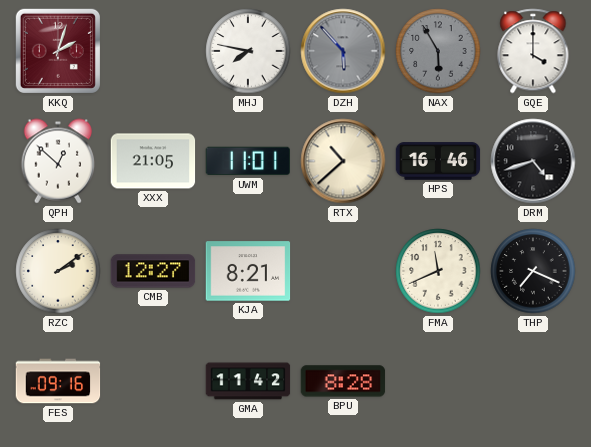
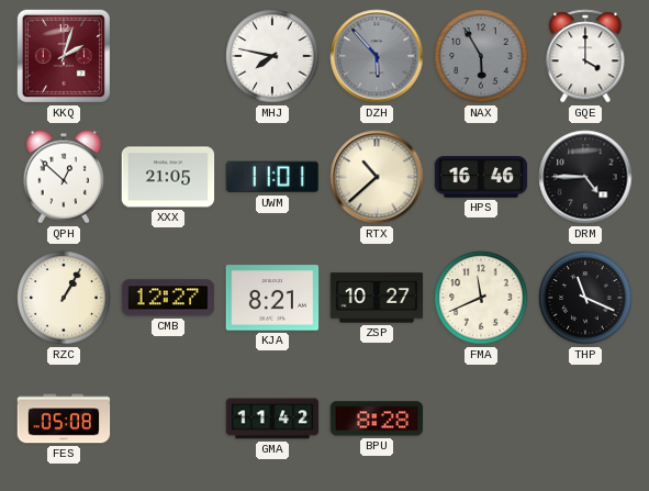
DRM: 4:42 -> 4:45 (585, 177)
RZC: 2:09 -> 1:05 (64, 298)
ZSP: none -> 10:27 (377, 298)
THP: 7:19 -> 11:19 (585, 298)
FES: 09:16 -> 05:08 (64, 419)
